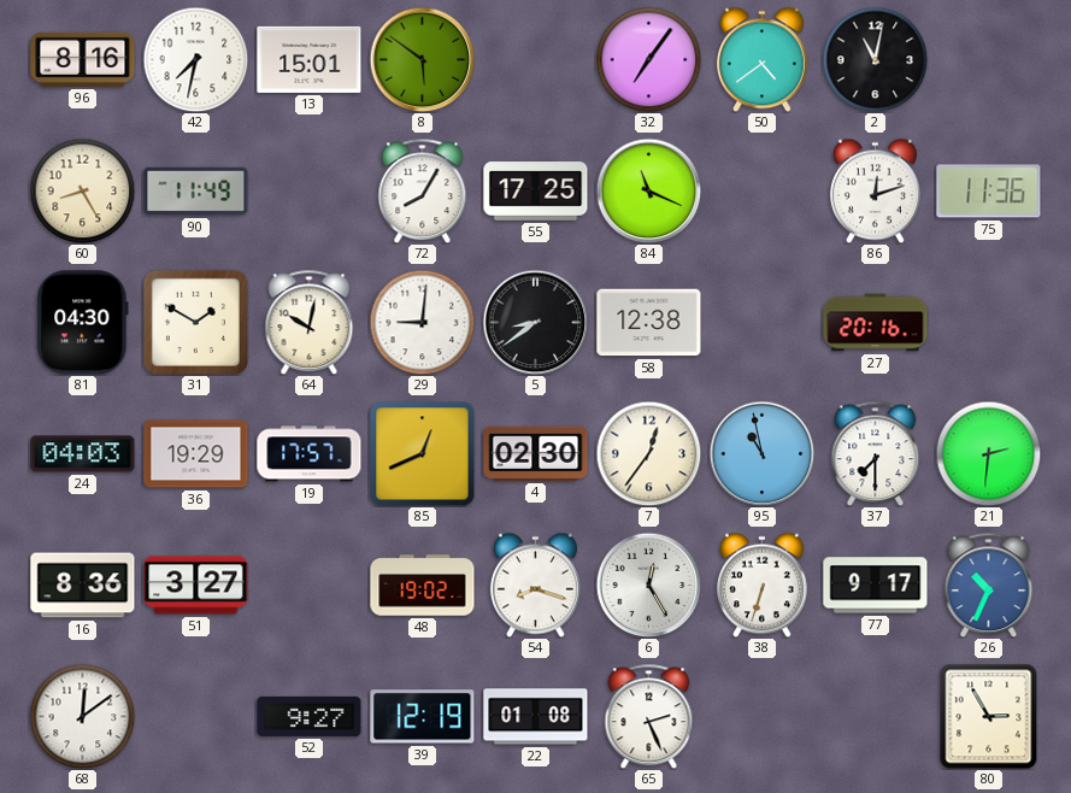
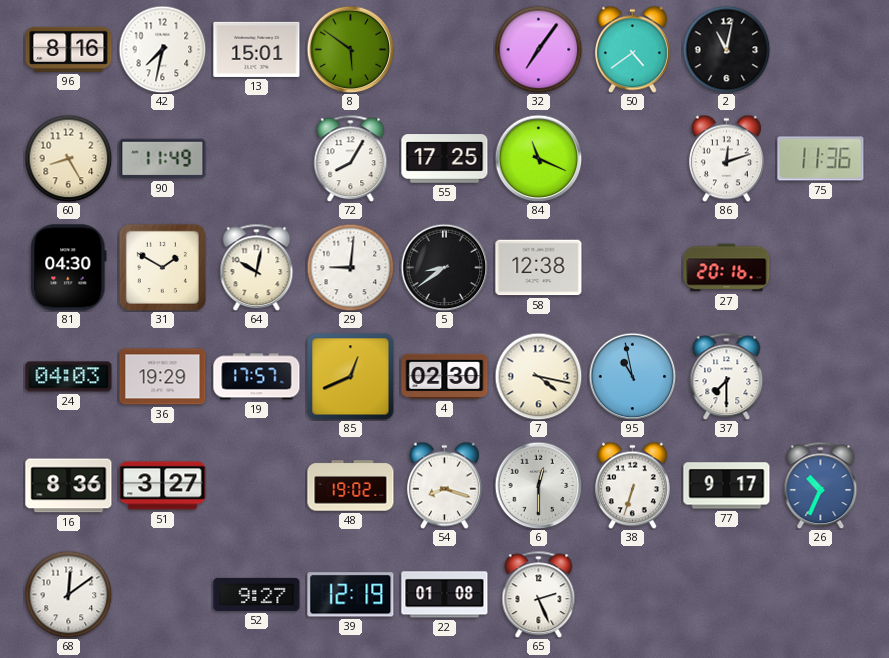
7: 12:36 -> 4:17 (538, 376)
21: 2:31 -> none (988, 453)
6: 12:25 -> 12:30 (538, 485)
80: 2:55 -> none (989, 716)
